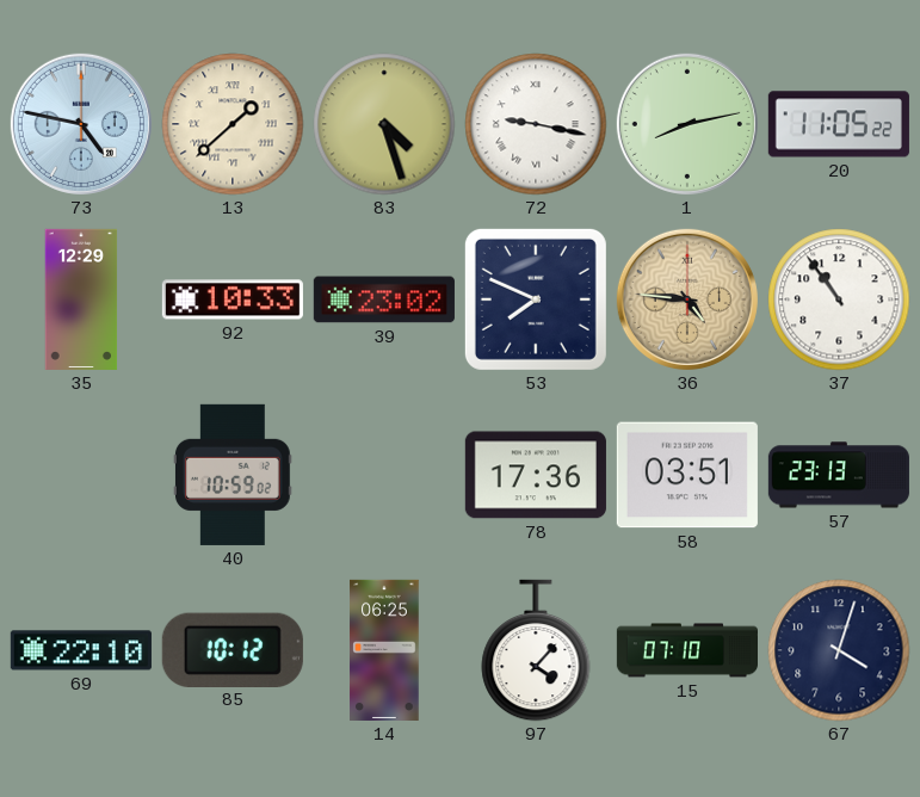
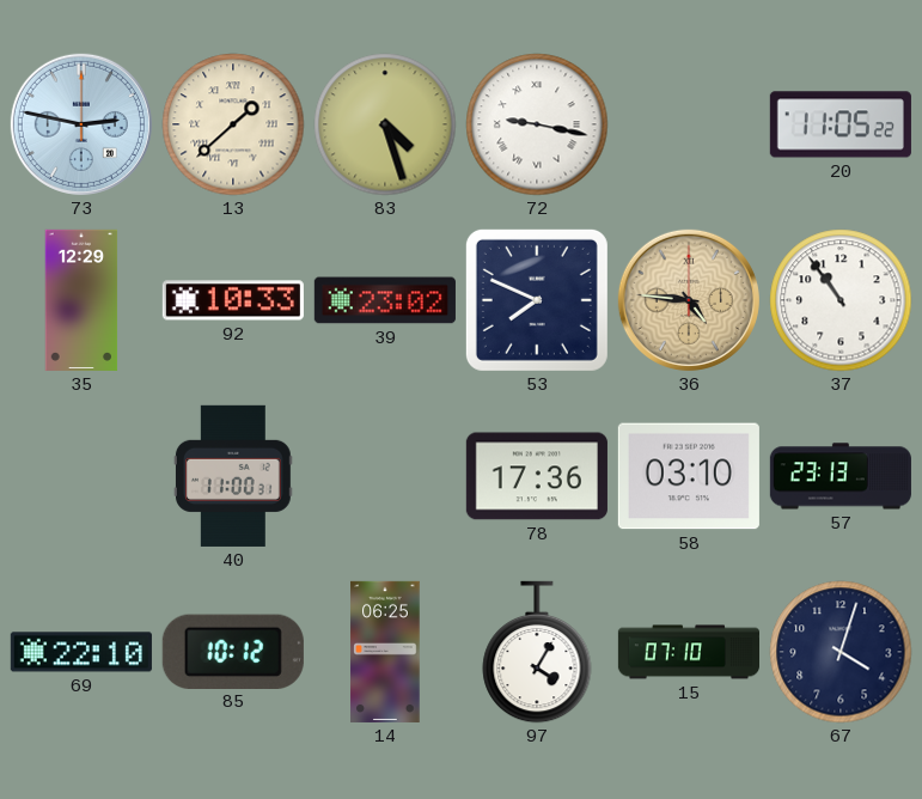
73: 4:47 -> 2:47 (81, 124)
1: 8:13 -> none (687, 124)
40: 10:59 -> 11:00 (233, 476)
58: 03:51 -> 03:10 (689, 476)
97: 4:07 -> 4:05 (537, 652)
